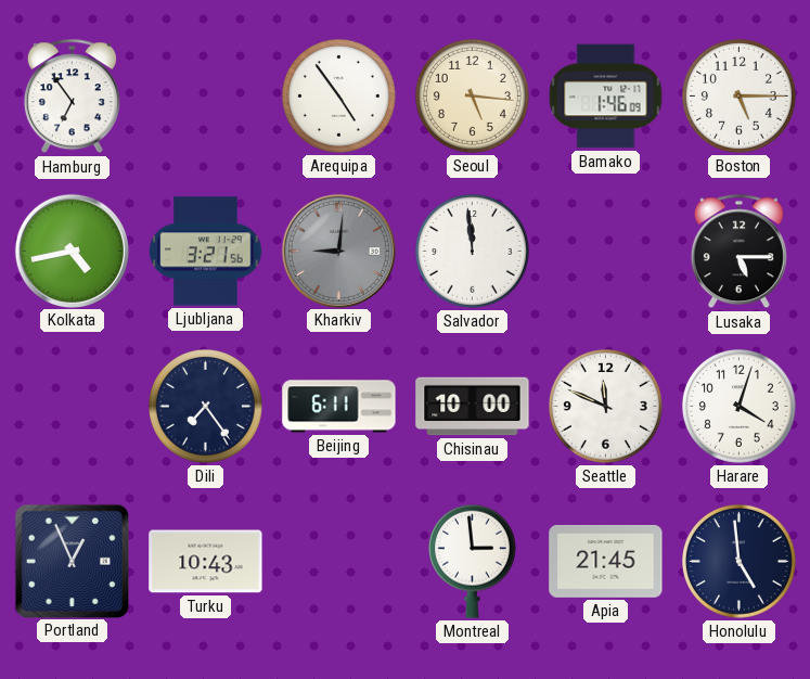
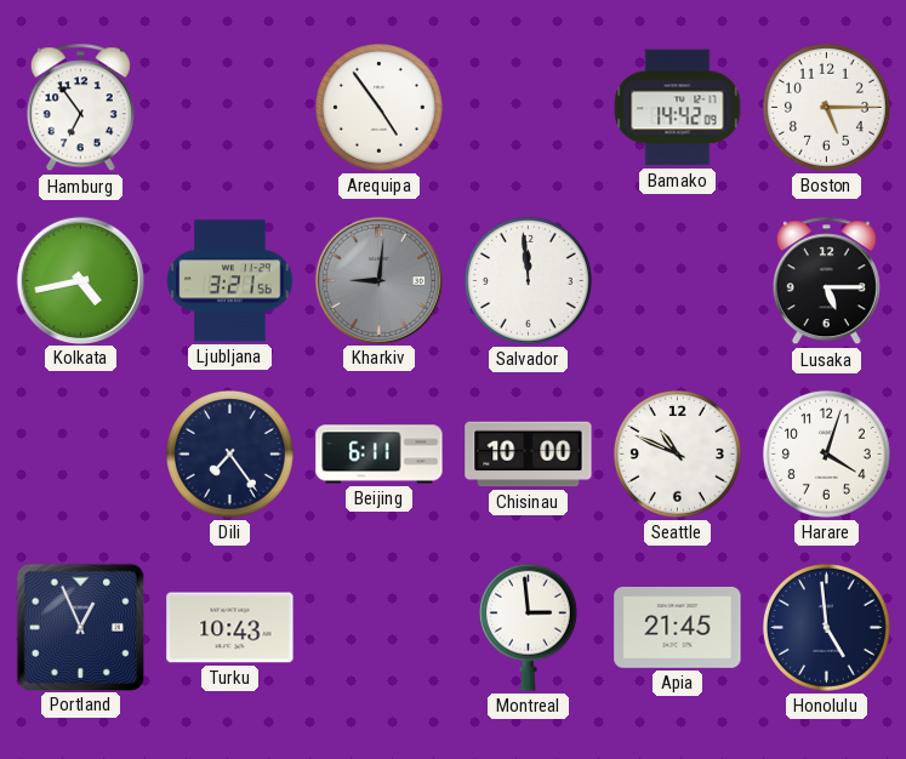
Seoul: 5:16 -> none (472, 95)
Bamako: 1:46 -> 14:42 (678, 108)
Seattle: 11:49 -> 10:49 (677, 453)
